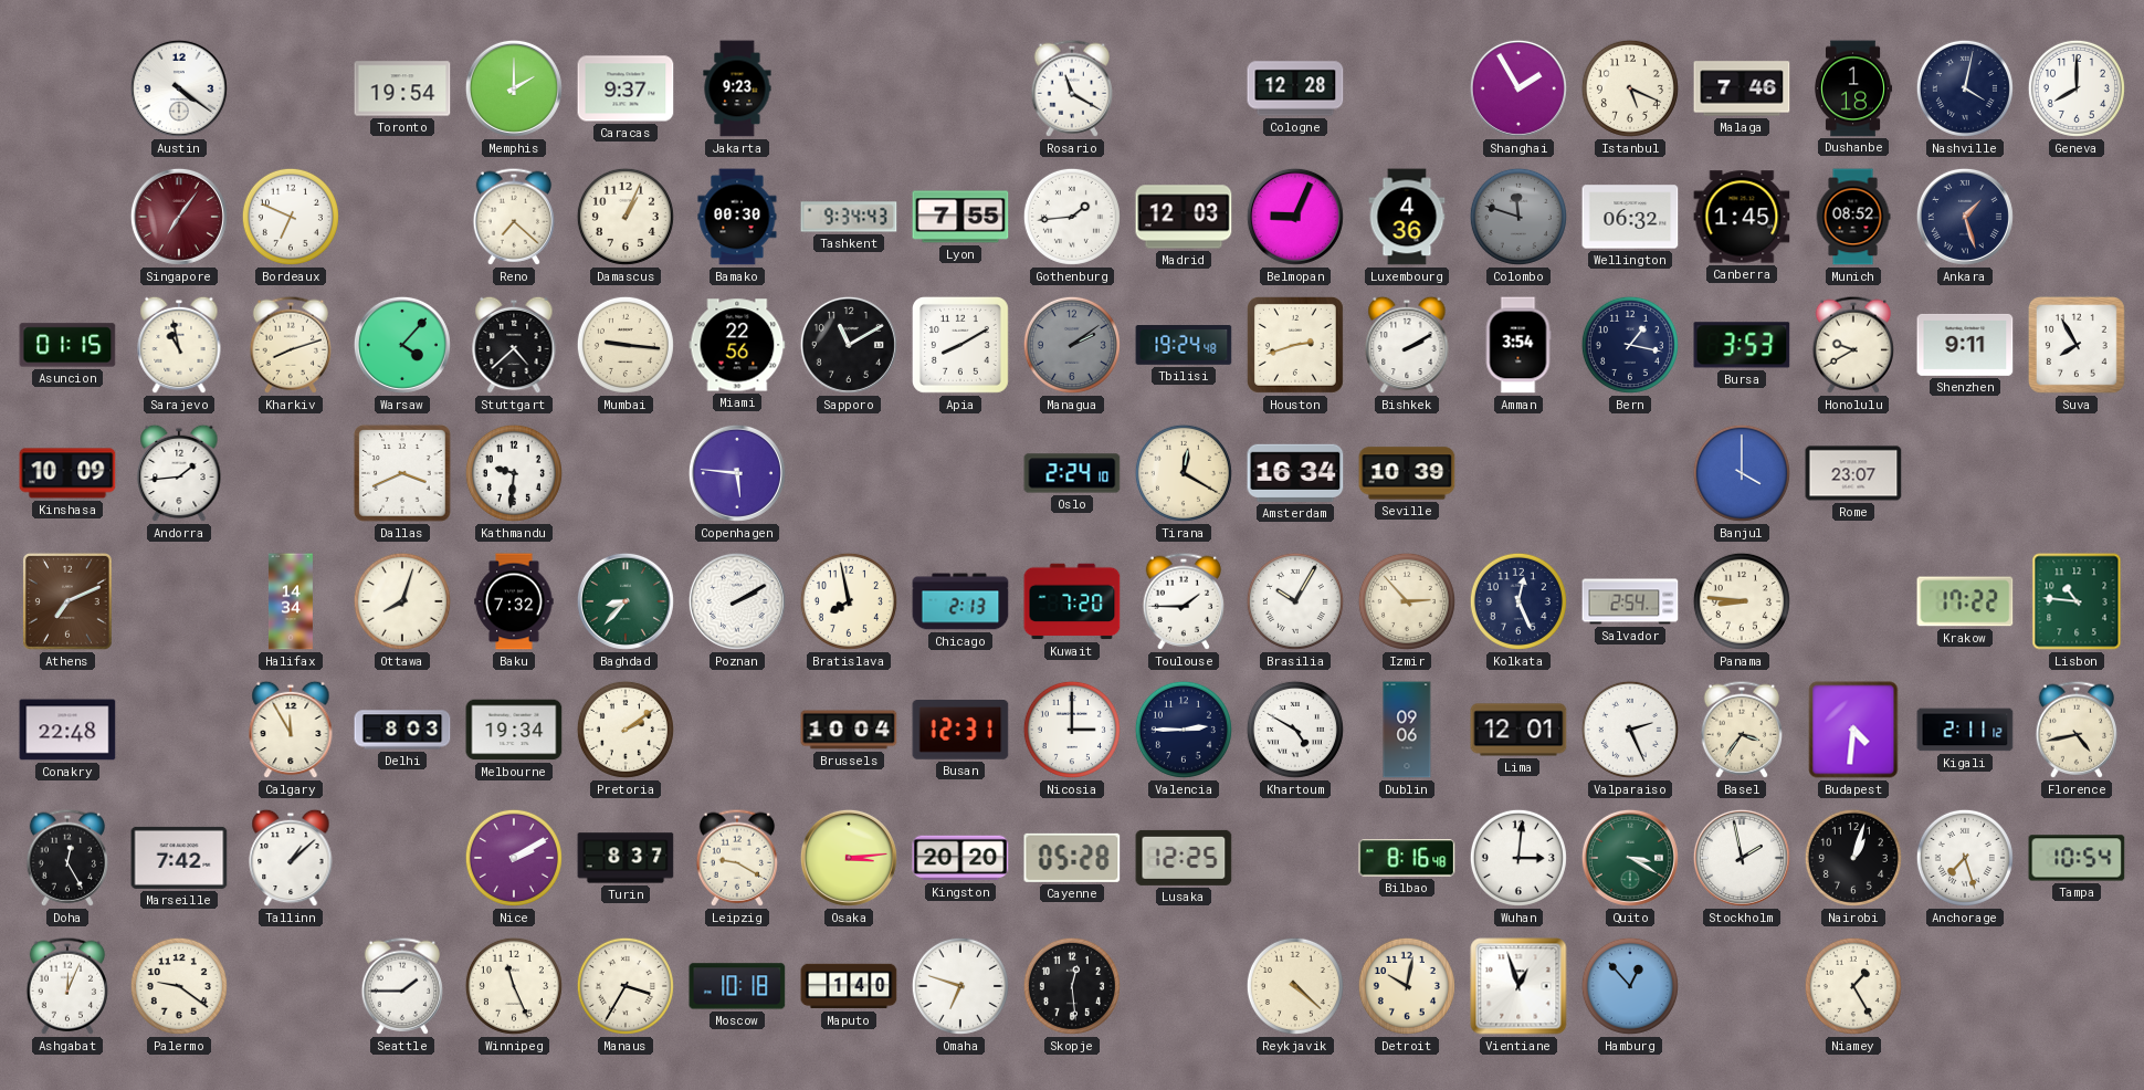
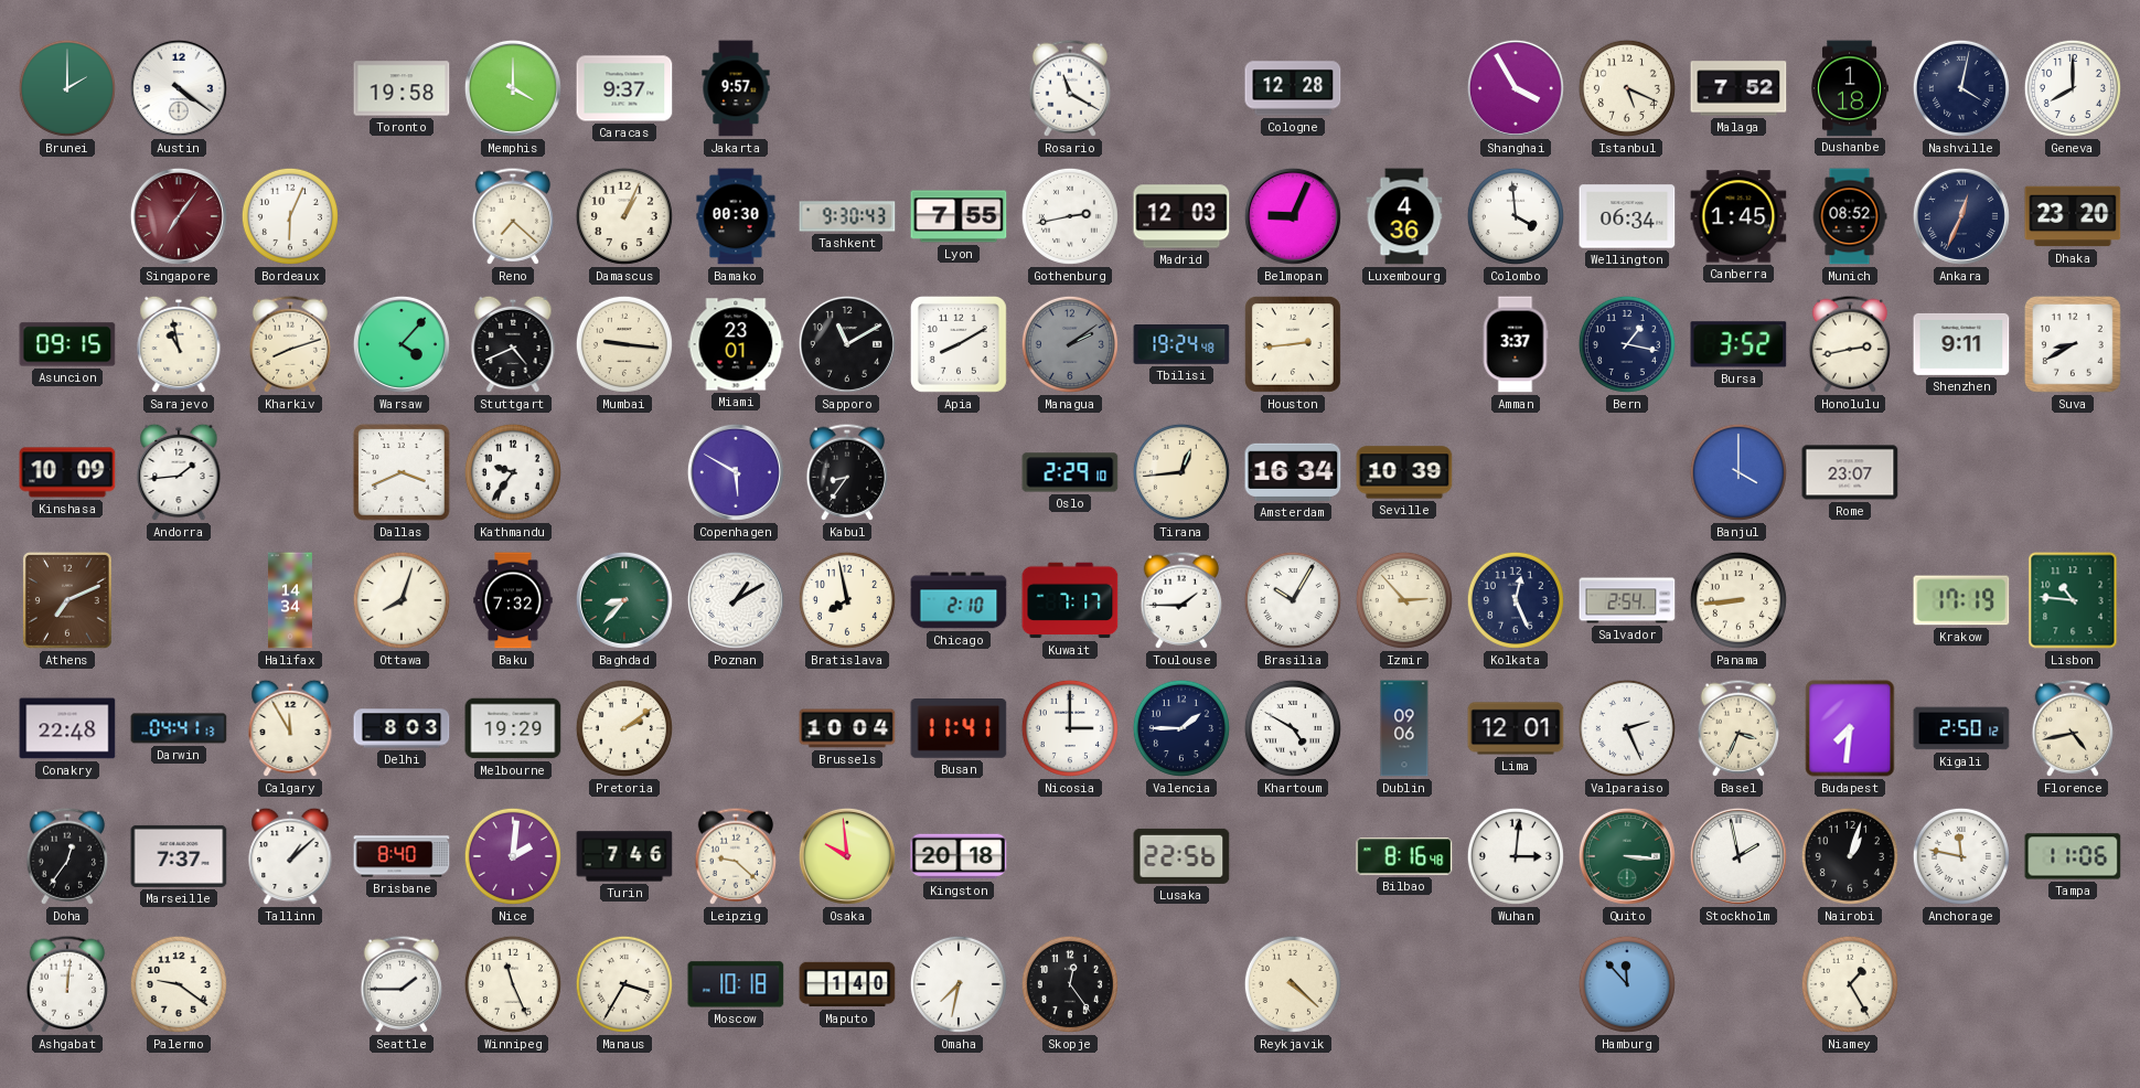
Brunei: none -> 2:00 (67, 88)
Toronto: 19:54 -> 19:58 (402, 88)
Memphis: 2:00 -> 4:00 (513, 88)
Jakarta: 9:23 -> 9:57 (736, 88)
Shanghai: 1:55 -> 3:55 (1516, 88)
Malaga: 7:46 -> 7:52 (1738, 88)
Bordeaux: 6:49 -> 6:04 (290, 216)
Tashkent: 9:34 -> 9:30 (847, 216)
Gothenburg: 1:44 -> 2:43 (1070, 216)
Colombo: 11:48 -> 3:59 (1516, 216)
Colombo dial: grey -> white (1516, 216)
Wellington: 06:32 -> 06:34 (1627, 216)
Ankara: 1:27 -> 12:34 (1961, 216)
Dhaka: none -> 23:20 (2073, 216)
Asuncion: 01:15 -> 09:15 (67, 344)
Stuttgart: 4:38 -> 4:41 (513, 344)
Miami: 22:56 -> 23:01 (736, 344)
Houston: 2:42 -> 2:44 (1293, 344)
Bishkek: 2:10 -> none (1407, 345)
Amman: 3:54 -> 3:37 (1516, 344)
Bursa: 3:53 -> 3:52 (1738, 344)
Honolulu: 9:40 -> 2:43 (1850, 344)
Suva: 7:55 -> 8:40 (2073, 344)
Kathmandu: 9:31 -> 9:36 (513, 472)
Copenhagen: 5:46 -> 5:50 (736, 472)
Kabul: none -> 8:36 (847, 472)
Oslo: 2:24 -> 2:29 (1070, 472)
Tirana: 12:20 -> 12:44 (1181, 472)
Poznan: 2:10 -> 1:10 (736, 600)
Chicago: 2:13 -> 2:10 (959, 600)
Kuwait: 7:20 -> 7:17 (1070, 600)
Panama: 8:46 -> 8:44 (1738, 600)
Krakow: 17:22 -> 17:19 (1961, 600)
Darwin: none -> 04:41 (179, 728)
Melbourne: 19:34 -> 19:29 (513, 728)
Busan: 12:31 -> 11:41 (959, 729)
Valencia: 2:45 -> 1:45 (1181, 728)
Basel: 3:36 -> 3:34 (1738, 728)
Budapest: 4:31 -> 7:31 (1850, 728)
Kigali: 2:11 -> 2:50 (1961, 728)
Doha: 12:25 -> 12:36 (67, 856)
Marseille: 7:42 -> 7:37 (179, 856)
Brisbane: none -> 8:40 (402, 856)
Nice: 2:10 -> 2:01 (513, 856)
Turin: 8:37 -> 7:46 (624, 856)
Leipzig: 9:20 -> 9:22 (736, 856)
Osaka: 3:14 -> 9:59 (847, 856)
Kingston: 20:20 -> 20:18 (959, 856)
Cayenne: 05:28 -> none (1072, 858)
Lusaka: 12:25 -> 22:56 (1181, 856)
Quito: 3:20 -> 3:16 (1627, 856)
Anchorage: 7:27 -> 11:47 (1961, 856)
Tampa: 10:54 -> 11:06 (2073, 856)
Ashgabat: 12:04 -> 12:01 (67, 984)
Omaha: 6:48 -> 7:32 (959, 984)
Skopje: 12:29 -> 12:24 (1070, 984)
Detroit: 10:02 -> none (1407, 986)
Vientiane: 12:57 -> none (1518, 986)
Hamburg: 12:53 -> 11:53 (1627, 984)
